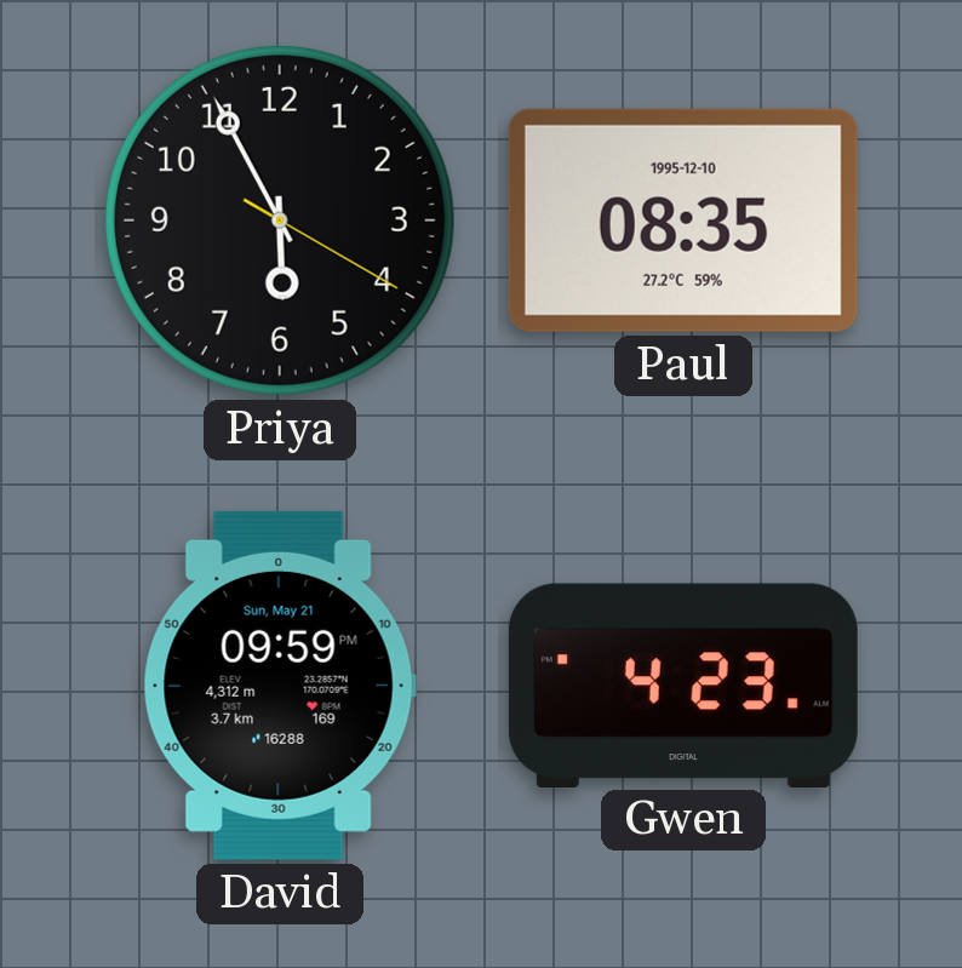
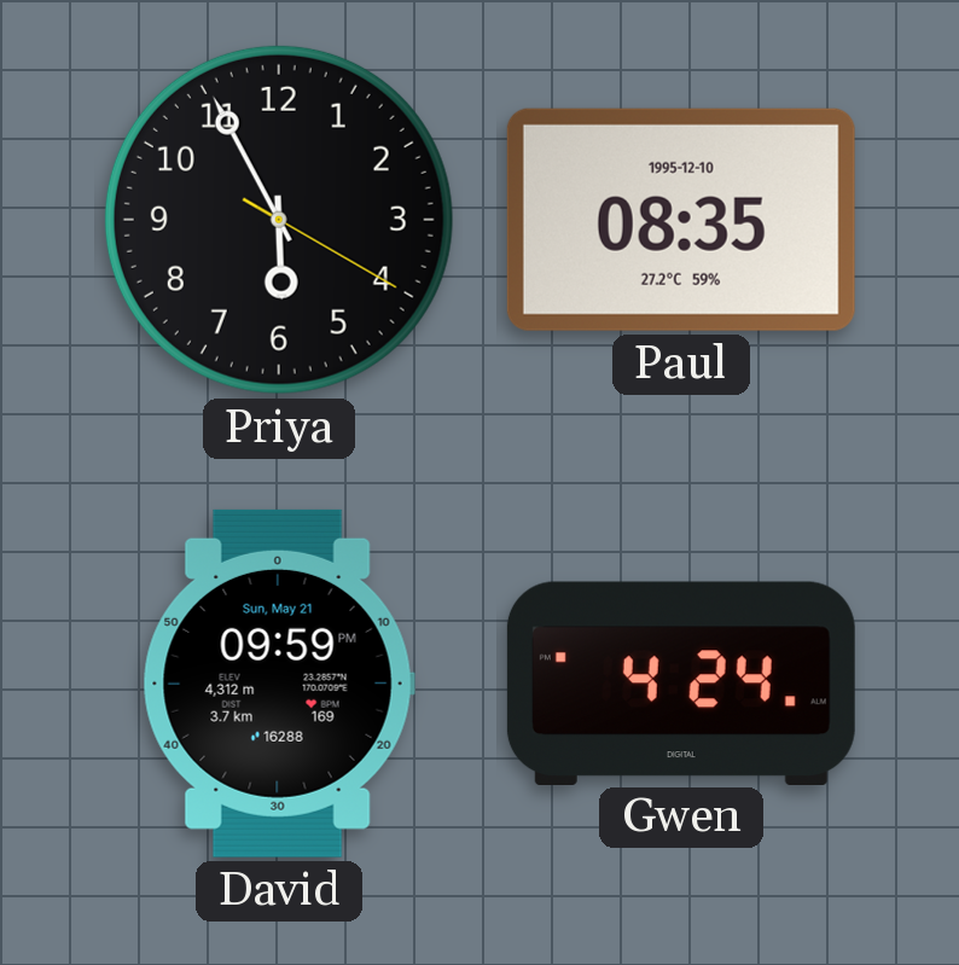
Gwen: 4:23 -> 4:24 (681, 682)
